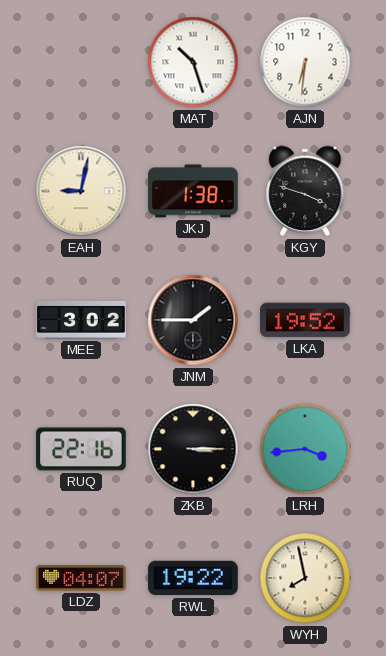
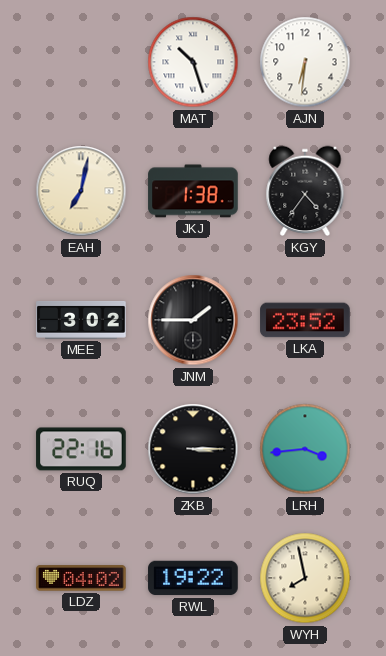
EAH: 9:02 -> 7:02 (81, 191)
KGY: 3:48 -> 4:36 (305, 191)
LKA: 19:52 -> 23:52 (305, 320)
LDZ: 04:07 -> 04:02 (81, 578)
